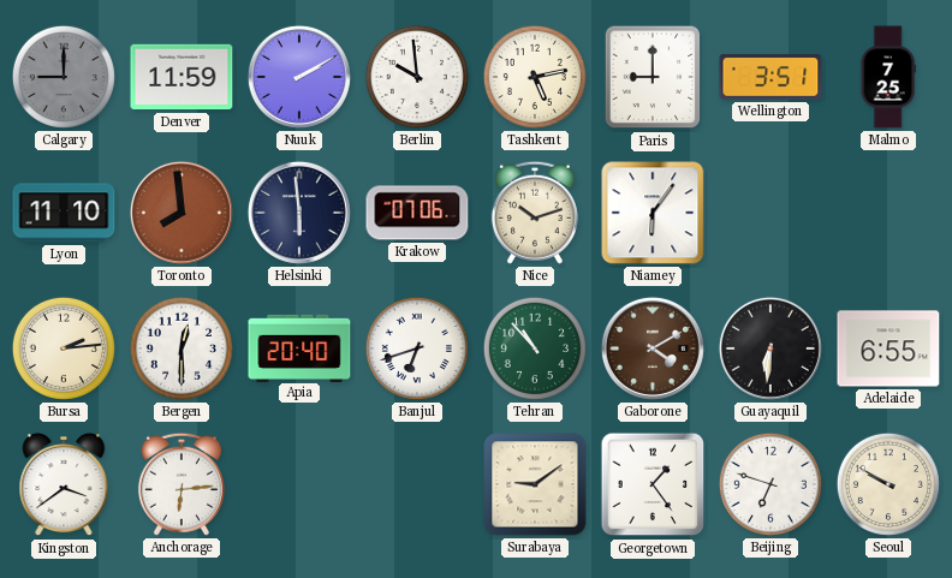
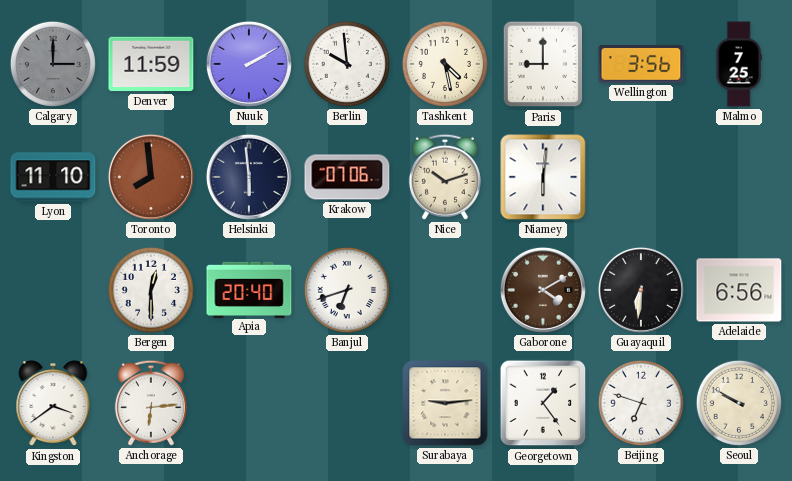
Calgary: 9:00 -> 3:00 (53, 64)
Tashkent: 5:13 -> 4:28 (445, 64)
Wellington: 3:51 -> 3:56 (641, 65)
Niamey: 6:06 -> 6:01 (543, 177)
Bursa: 2:14 -> none (64, 348)
Tehran: 10:53 -> none (535, 348)
Adelaide: 6:55 -> 6:56 (739, 290)
Surabaya: 9:09 -> 9:14 (445, 403)
